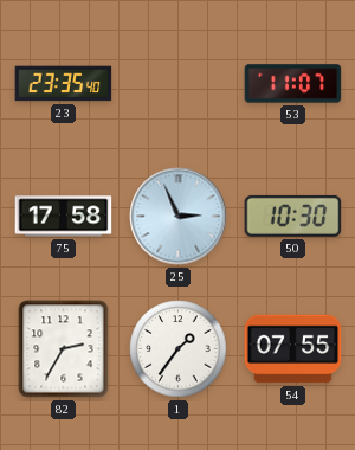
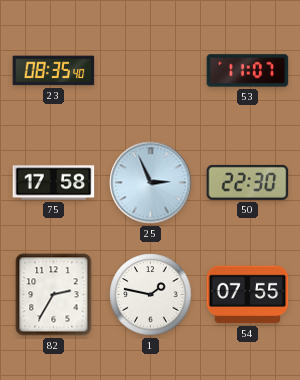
23: 23:35 -> 08:35 (54, 71)
50: 10:30 -> 22:30 (248, 182)
1: 1:36 -> 1:47 (151, 295)
